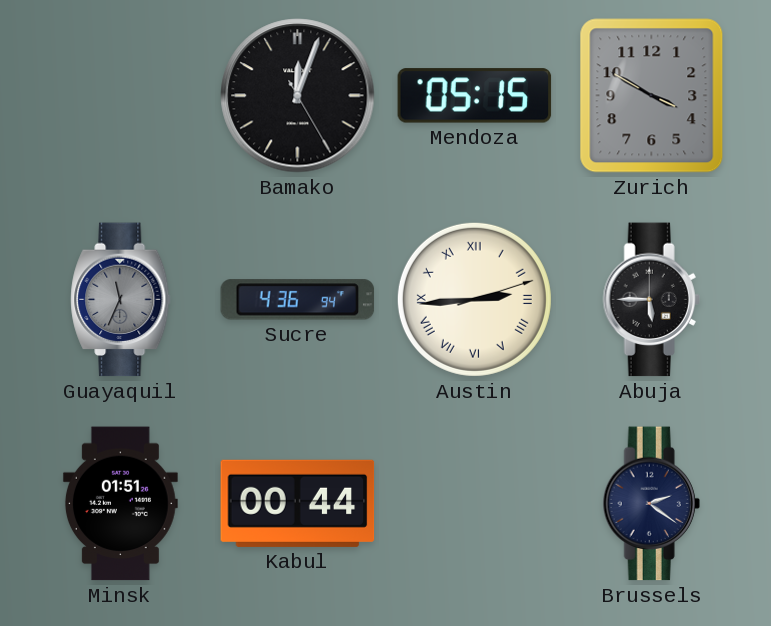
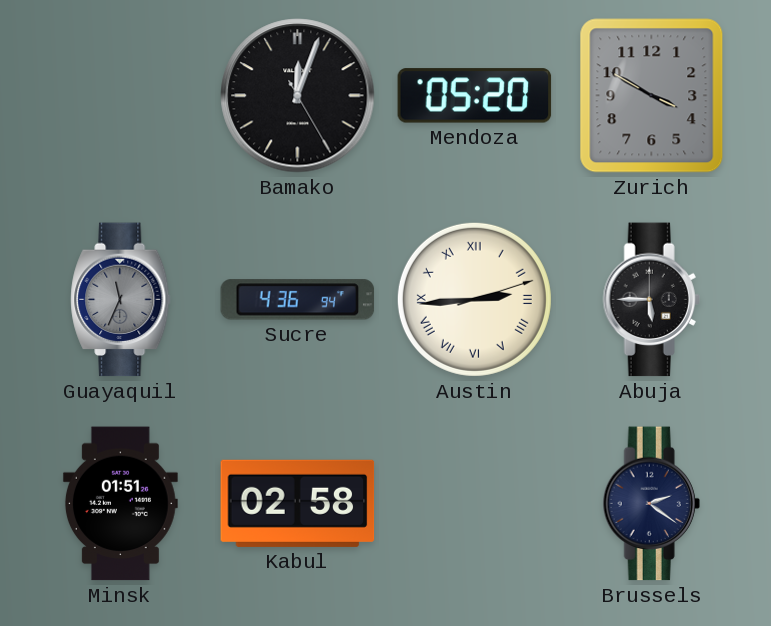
Mendoza: 05:15 -> 05:20 (475, 96)
Kabul: 00:44 -> 02:58 (298, 503)
